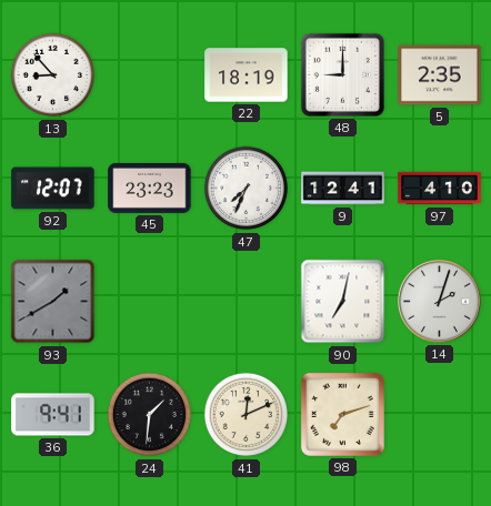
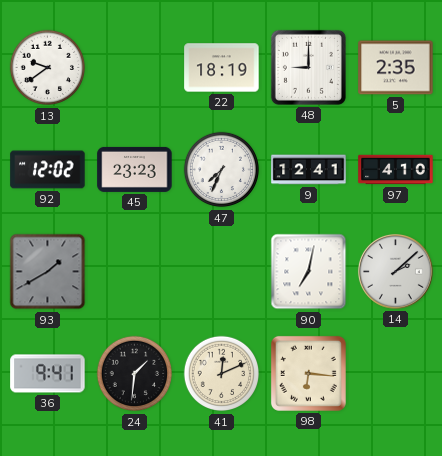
13: 8:53 -> 9:39 (48, 68)
92: 12:07 -> 12:02 (48, 170)
14: 2:03 -> 2:08 (395, 271)
98: 7:12 -> 6:16 (308, 373)
